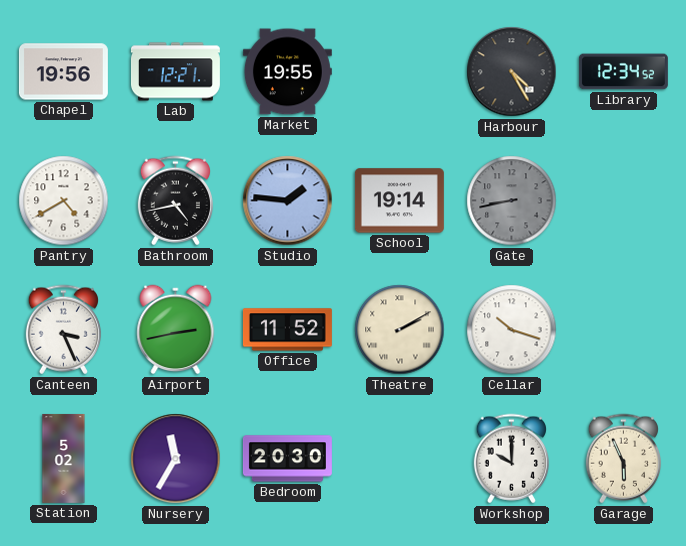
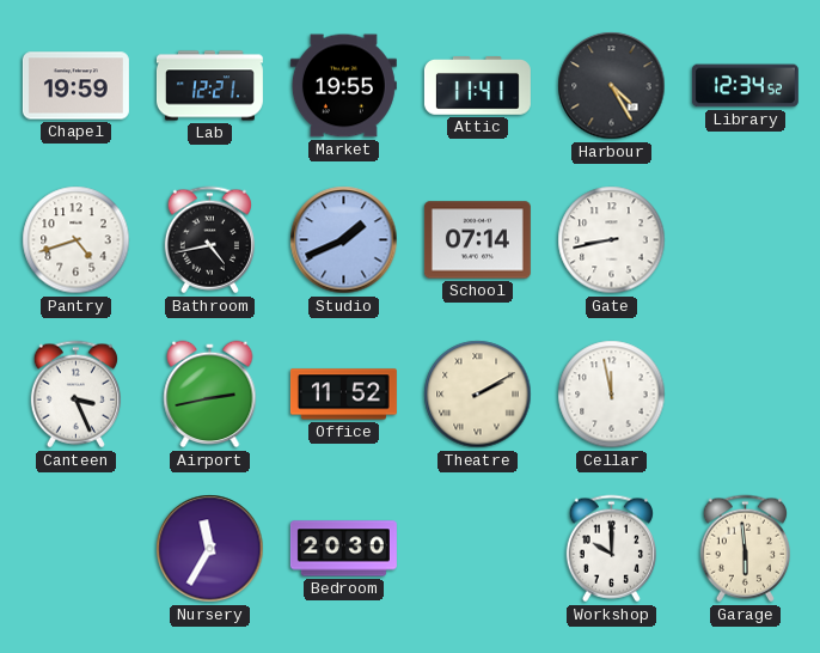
Chapel: 19:56 -> 19:59 (75, 86)
Attic: none -> 11:41 (477, 86)
Pantry: 4:40 -> 4:42 (77, 240)
Studio: 1:46 -> 1:41 (344, 240)
School: 19:14 -> 07:14 (477, 240)
Gate dial: grey -> white (612, 240)
Cellar: 10:18 -> 11:58 (612, 395)
Station: 5:02 -> none (64, 458)
Garage: 5:56 -> 5:59 (745, 549)
